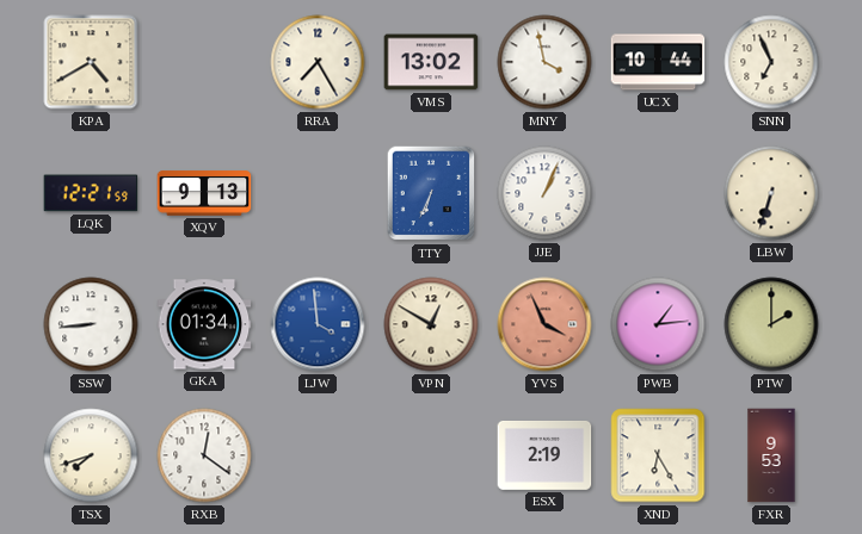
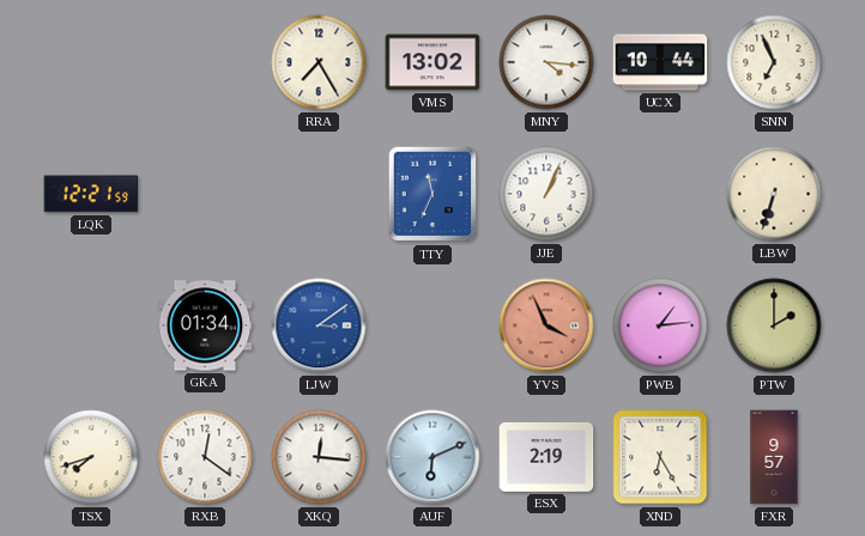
KPA: 4:40 -> none (91, 62)
MNY: 3:58 -> 4:16 (546, 62)
XQV: 9:13 -> none (204, 193)
TTY: 6:34 -> 11:34 (432, 194)
SSW: 8:44 -> none (91, 324)
LJW: 3:59 -> 3:09 (319, 325)
VPN: 12:50 -> none (431, 324)
XKQ: none -> 12:16 (319, 457)
AUF: none -> 6:11 (432, 457)
FXR: 9:53 -> 9:57 (774, 457)
